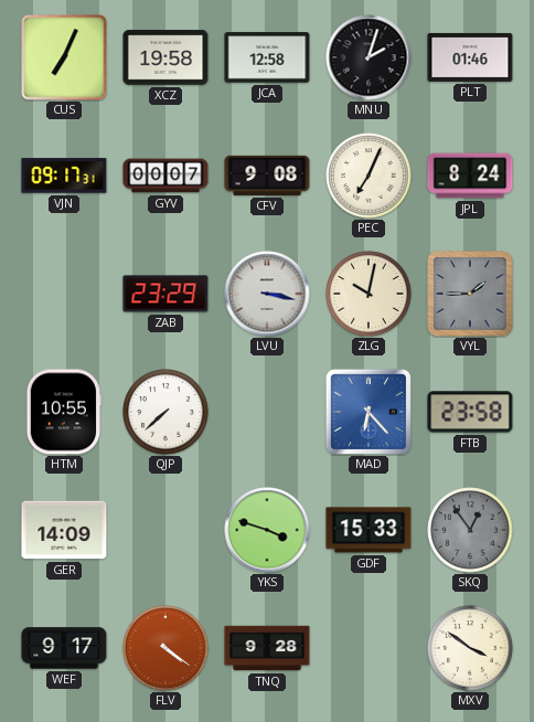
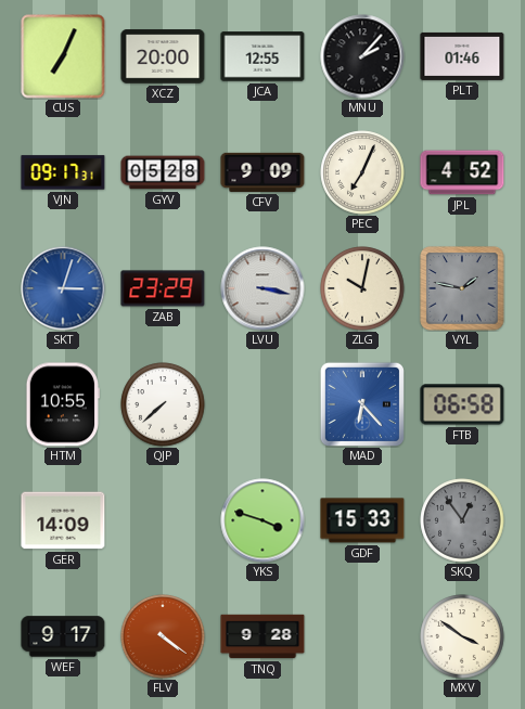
XCZ: 19:58 -> 20:00 (163, 56)
JCA: 12:58 -> 12:55 (262, 56)
MNU: 2:03 -> 2:07 (362, 56)
GYV: 00:07 -> 05:28 (163, 172)
CFV: 9:08 -> 9:09 (262, 172)
JPL: 8:24 -> 4:52 (462, 172)
SKT: none -> 3:03 (63, 288)
VYL: 1:45 -> 1:47 (462, 288)
FTB: 23:58 -> 06:58 (462, 404)
